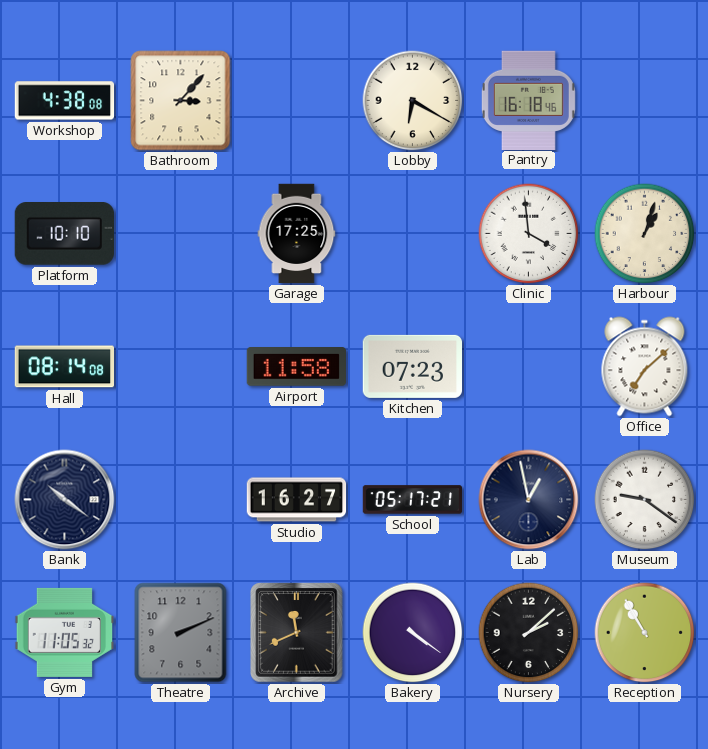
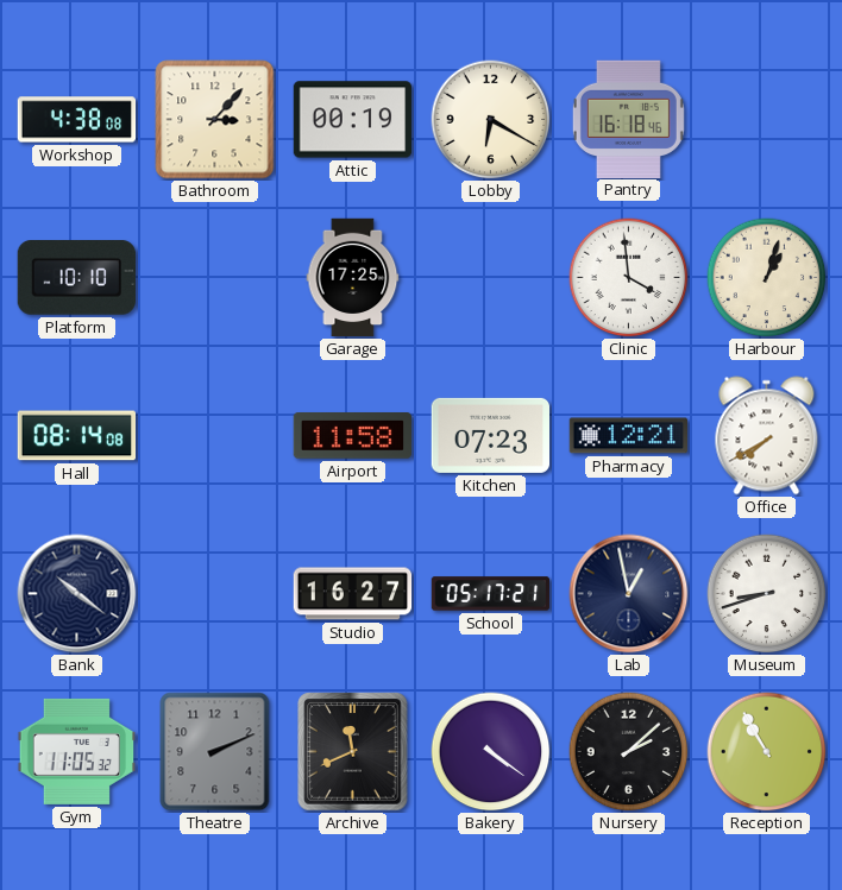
Attic: none -> 00:19 (353, 120)
Pharmacy: none -> 12:21 (628, 436)
Office: 7:08 -> 7:40 (767, 436)
Museum: 9:21 -> 8:42 (767, 594)
